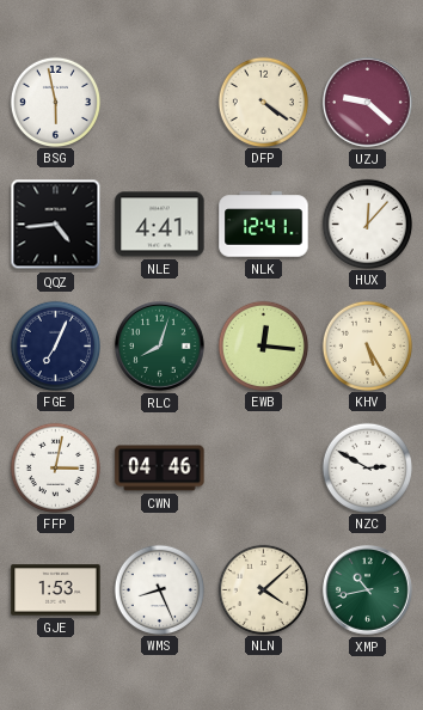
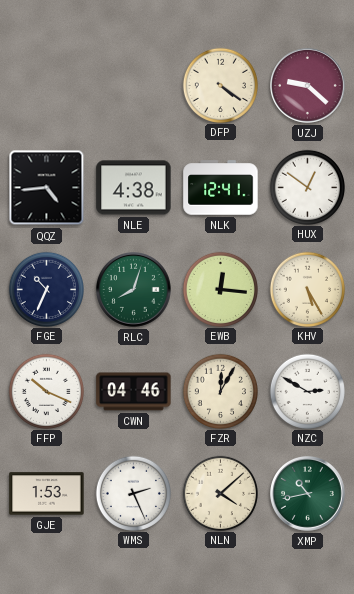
BSG: 5:58 -> none (55, 102)
NLE: 4:41 -> 4:38 (134, 188)
HUX: 12:07 -> 12:51 (307, 187)
FGE: 7:04 -> 10:34 (46, 289)
FFP: 3:02 -> 10:19 (46, 391)
FZR: none -> 12:05 (220, 391)
WMS: 8:26 -> 2:26 (133, 493)
